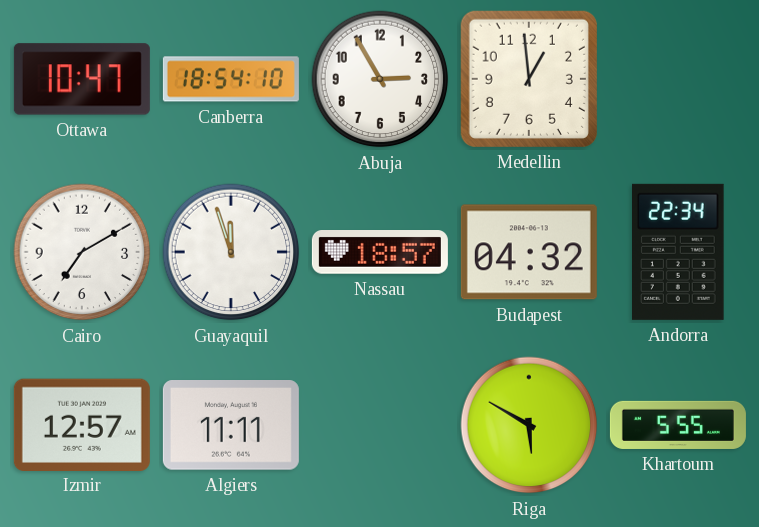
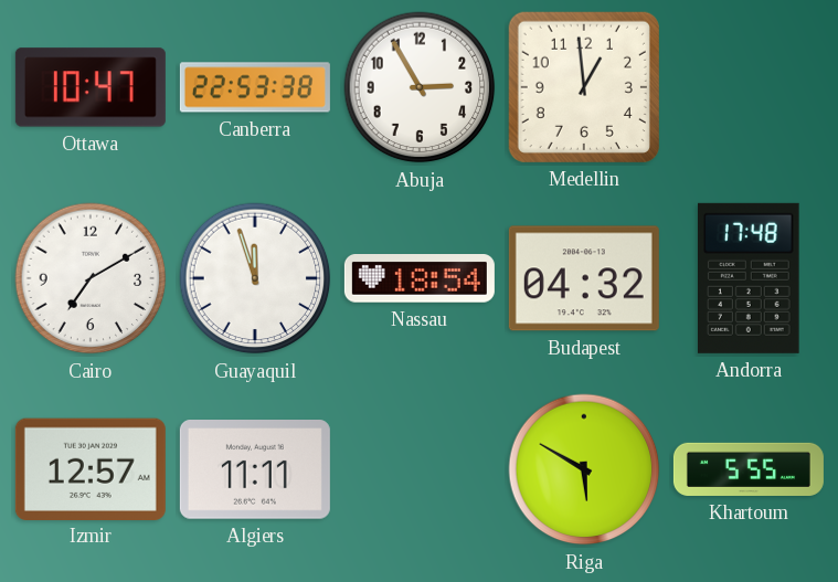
Canberra: 18:54 -> 22:53 (255, 87)
Nassau: 18:57 -> 18:54 (420, 278)
Andorra: 22:34 -> 17:48 (750, 278)
